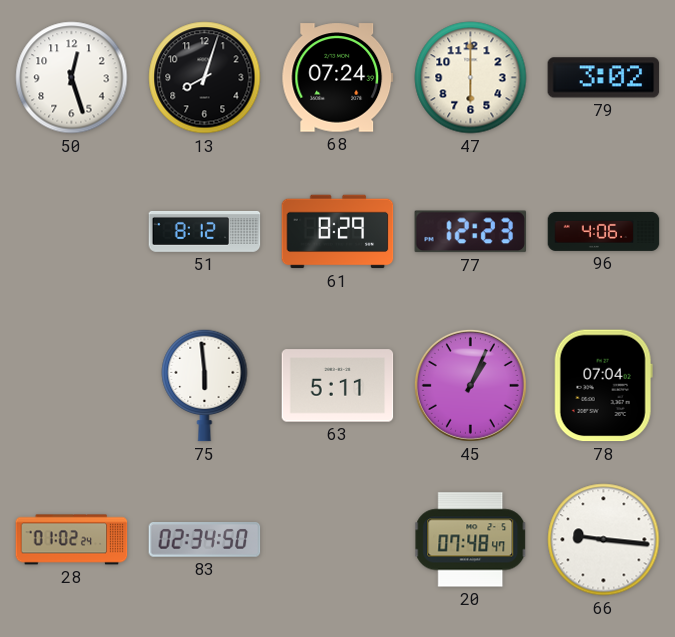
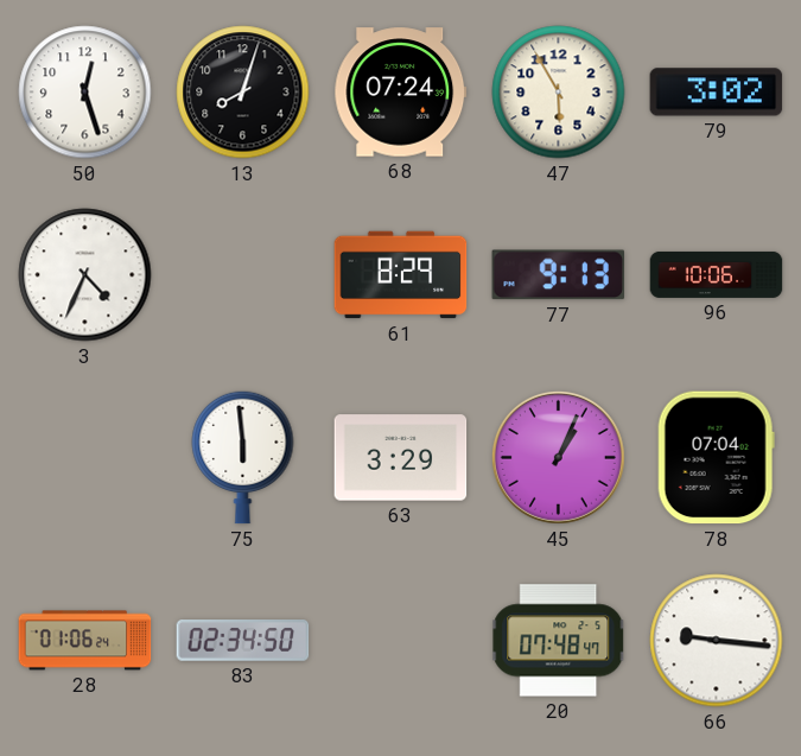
47: 6:00 -> 5:55 (559, 93)
3: none -> 4:34 (85, 275)
51: 8:12 -> none (205, 231)
77: 12:23 -> 9:13 (559, 275)
96: 4:06 -> 10:06 (717, 274)
63: 5:11 -> 3:29 (401, 458)
28: 01:02 -> 01:06 (85, 641)
